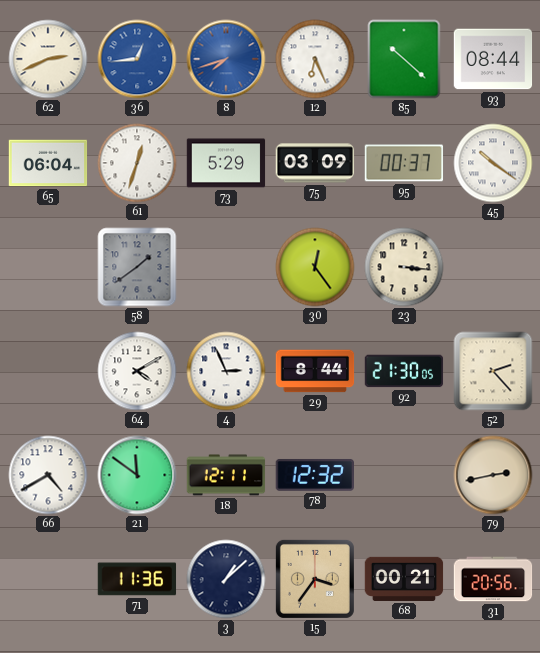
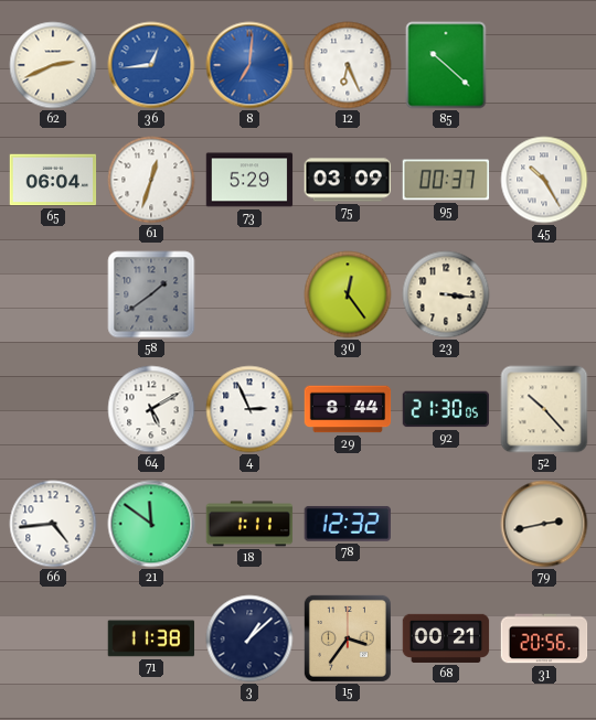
8: 7:42 -> 7:01 (249, 65)
93: 08:44 -> none (493, 59)
45: 10:21 -> 10:25 (544, 180)
64: 4:10 -> 5:10 (151, 409)
52: 2:23 -> 10:23 (544, 409)
66: 4:40 -> 4:44 (53, 524)
18: 12:11 -> 1:11 (249, 524)
71: 11:36 -> 11:38 (151, 638)
